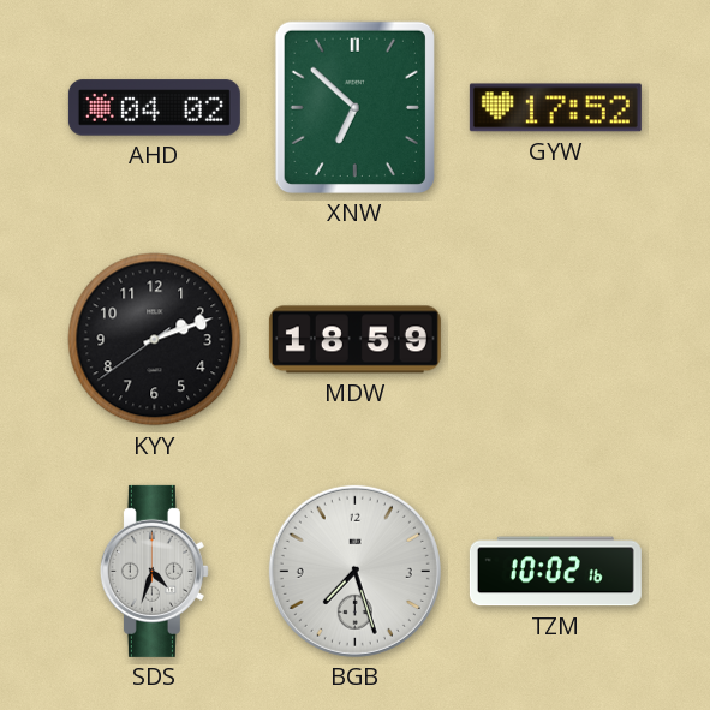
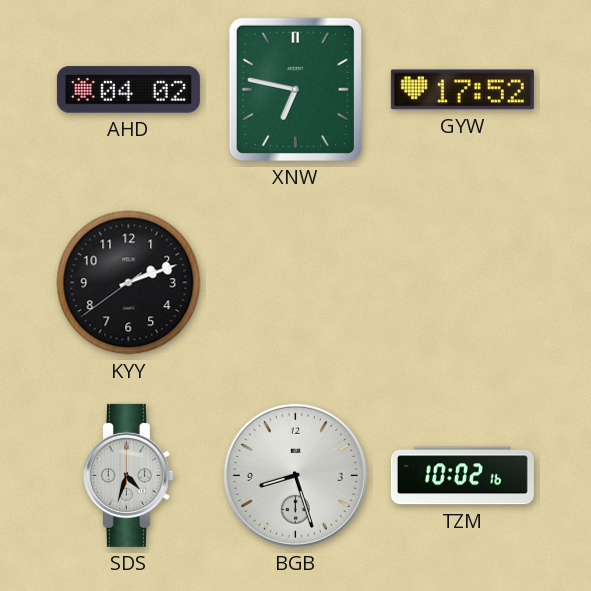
XNW: 6:52 -> 6:47 (295, 89)
MDW: 18:59 -> none (354, 340)
BGB: 7:27 -> 8:27 (295, 475)
